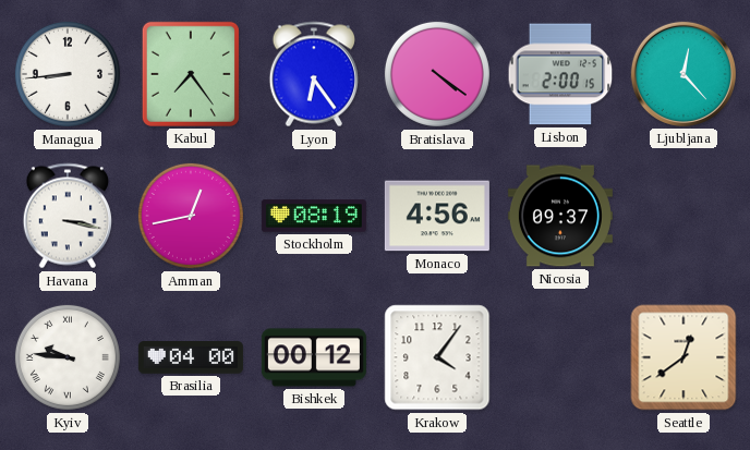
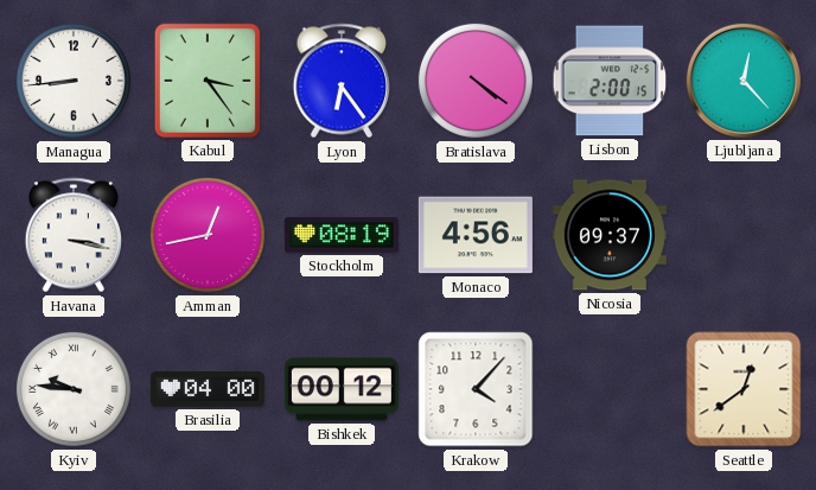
Kabul: 7:24 -> 3:24 (208, 81)
Krakow: 4:06 -> 4:07 (476, 389)
